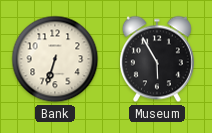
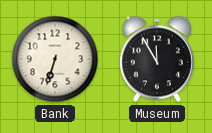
Museum: 5:55 -> 11:55 (157, 59)
